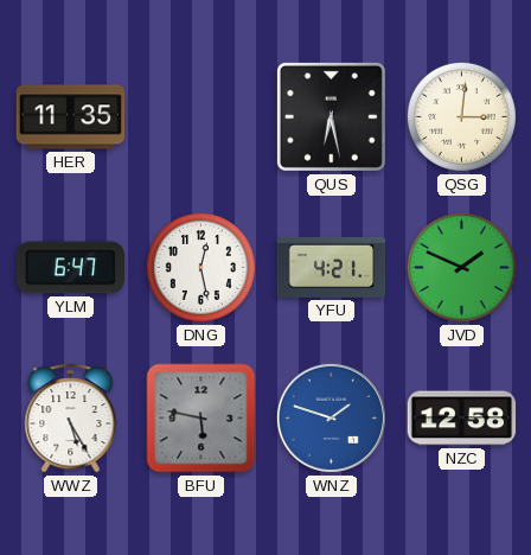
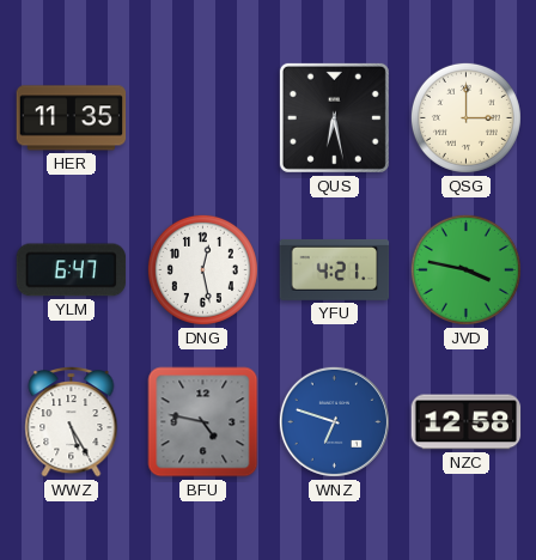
QSG: 3:01 -> 3:00 (465, 117)
JVD: 1:49 -> 3:47 (465, 269)
BFU: 5:47 -> 4:47 (203, 422)
WNZ: 1:48 -> 6:48 (334, 421)
